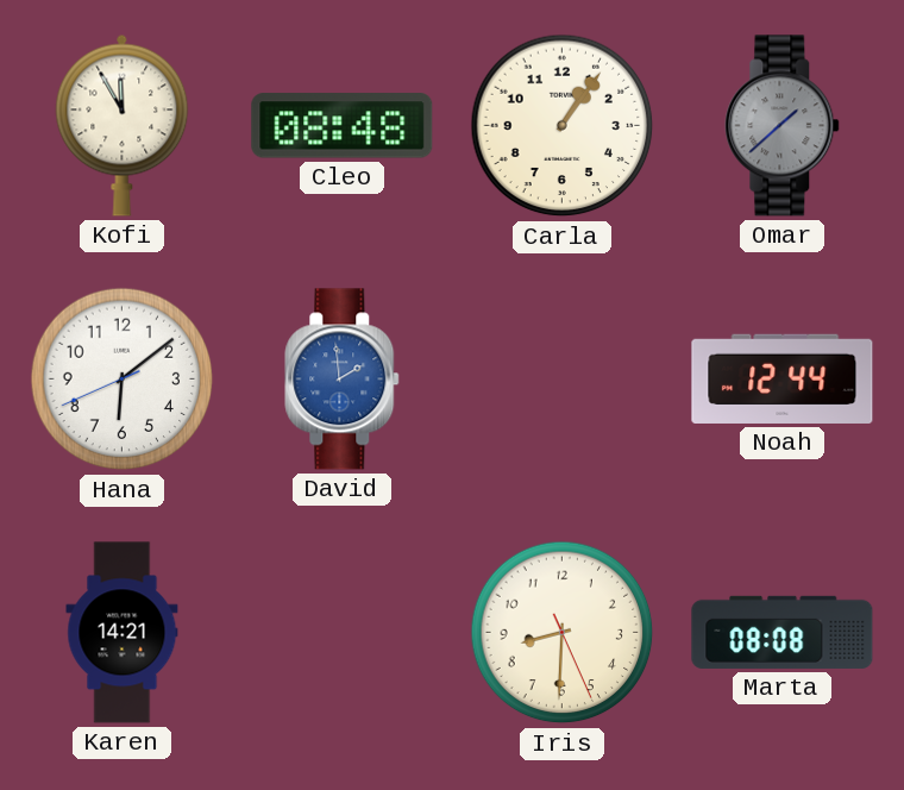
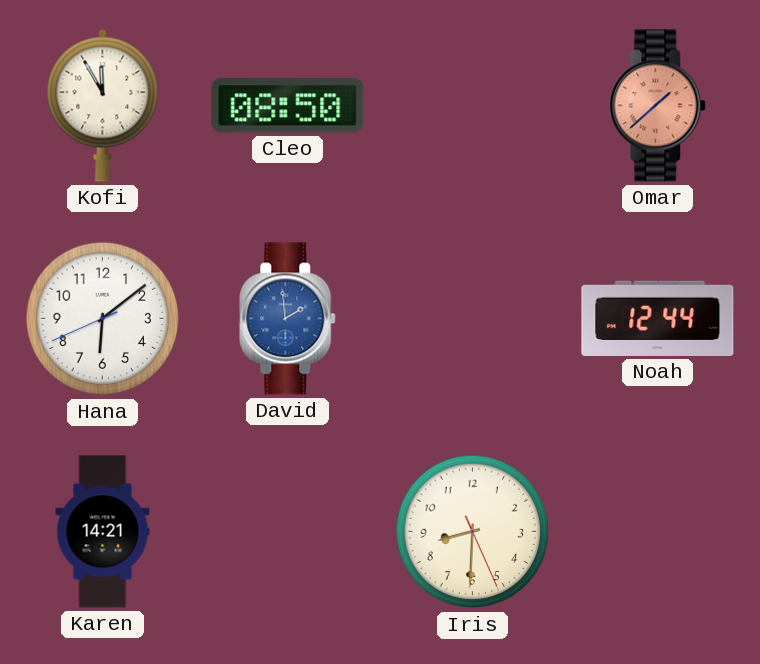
Cleo: 08:48 -> 08:50 (288, 106)
Carla: 1:06 -> none (563, 126)
Omar dial: grey -> salmon (658, 106)
Marta: 08:08 -> none (783, 632)
